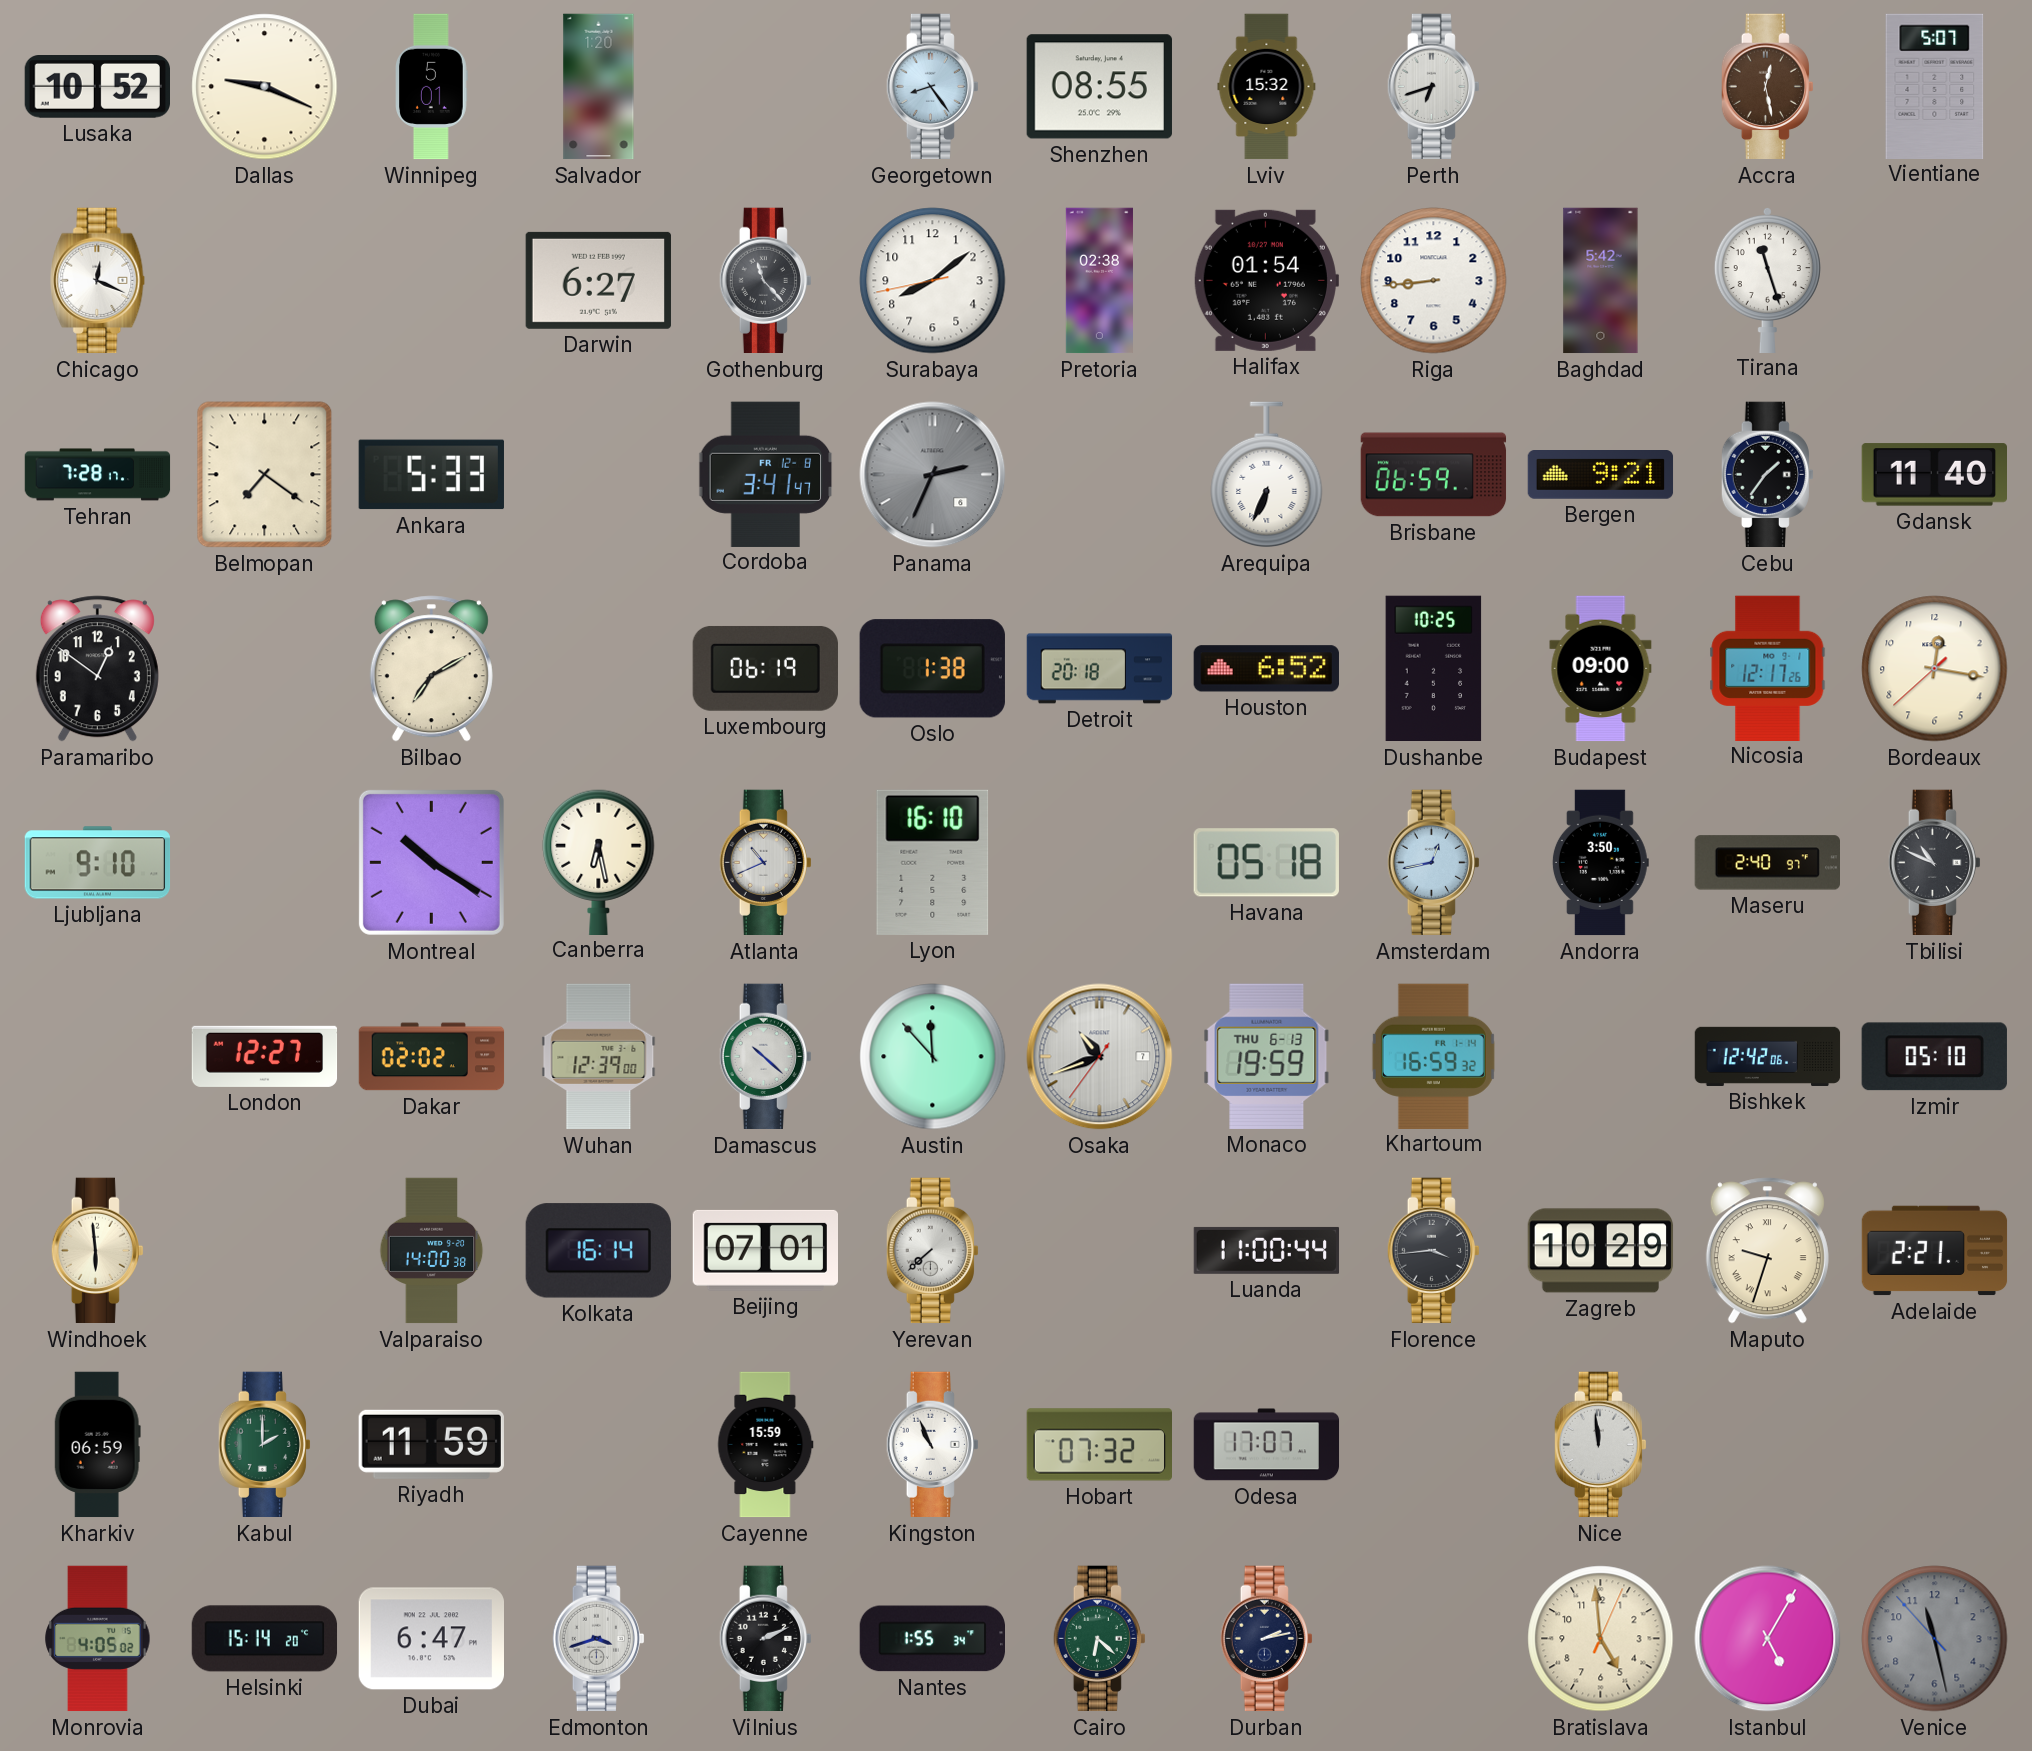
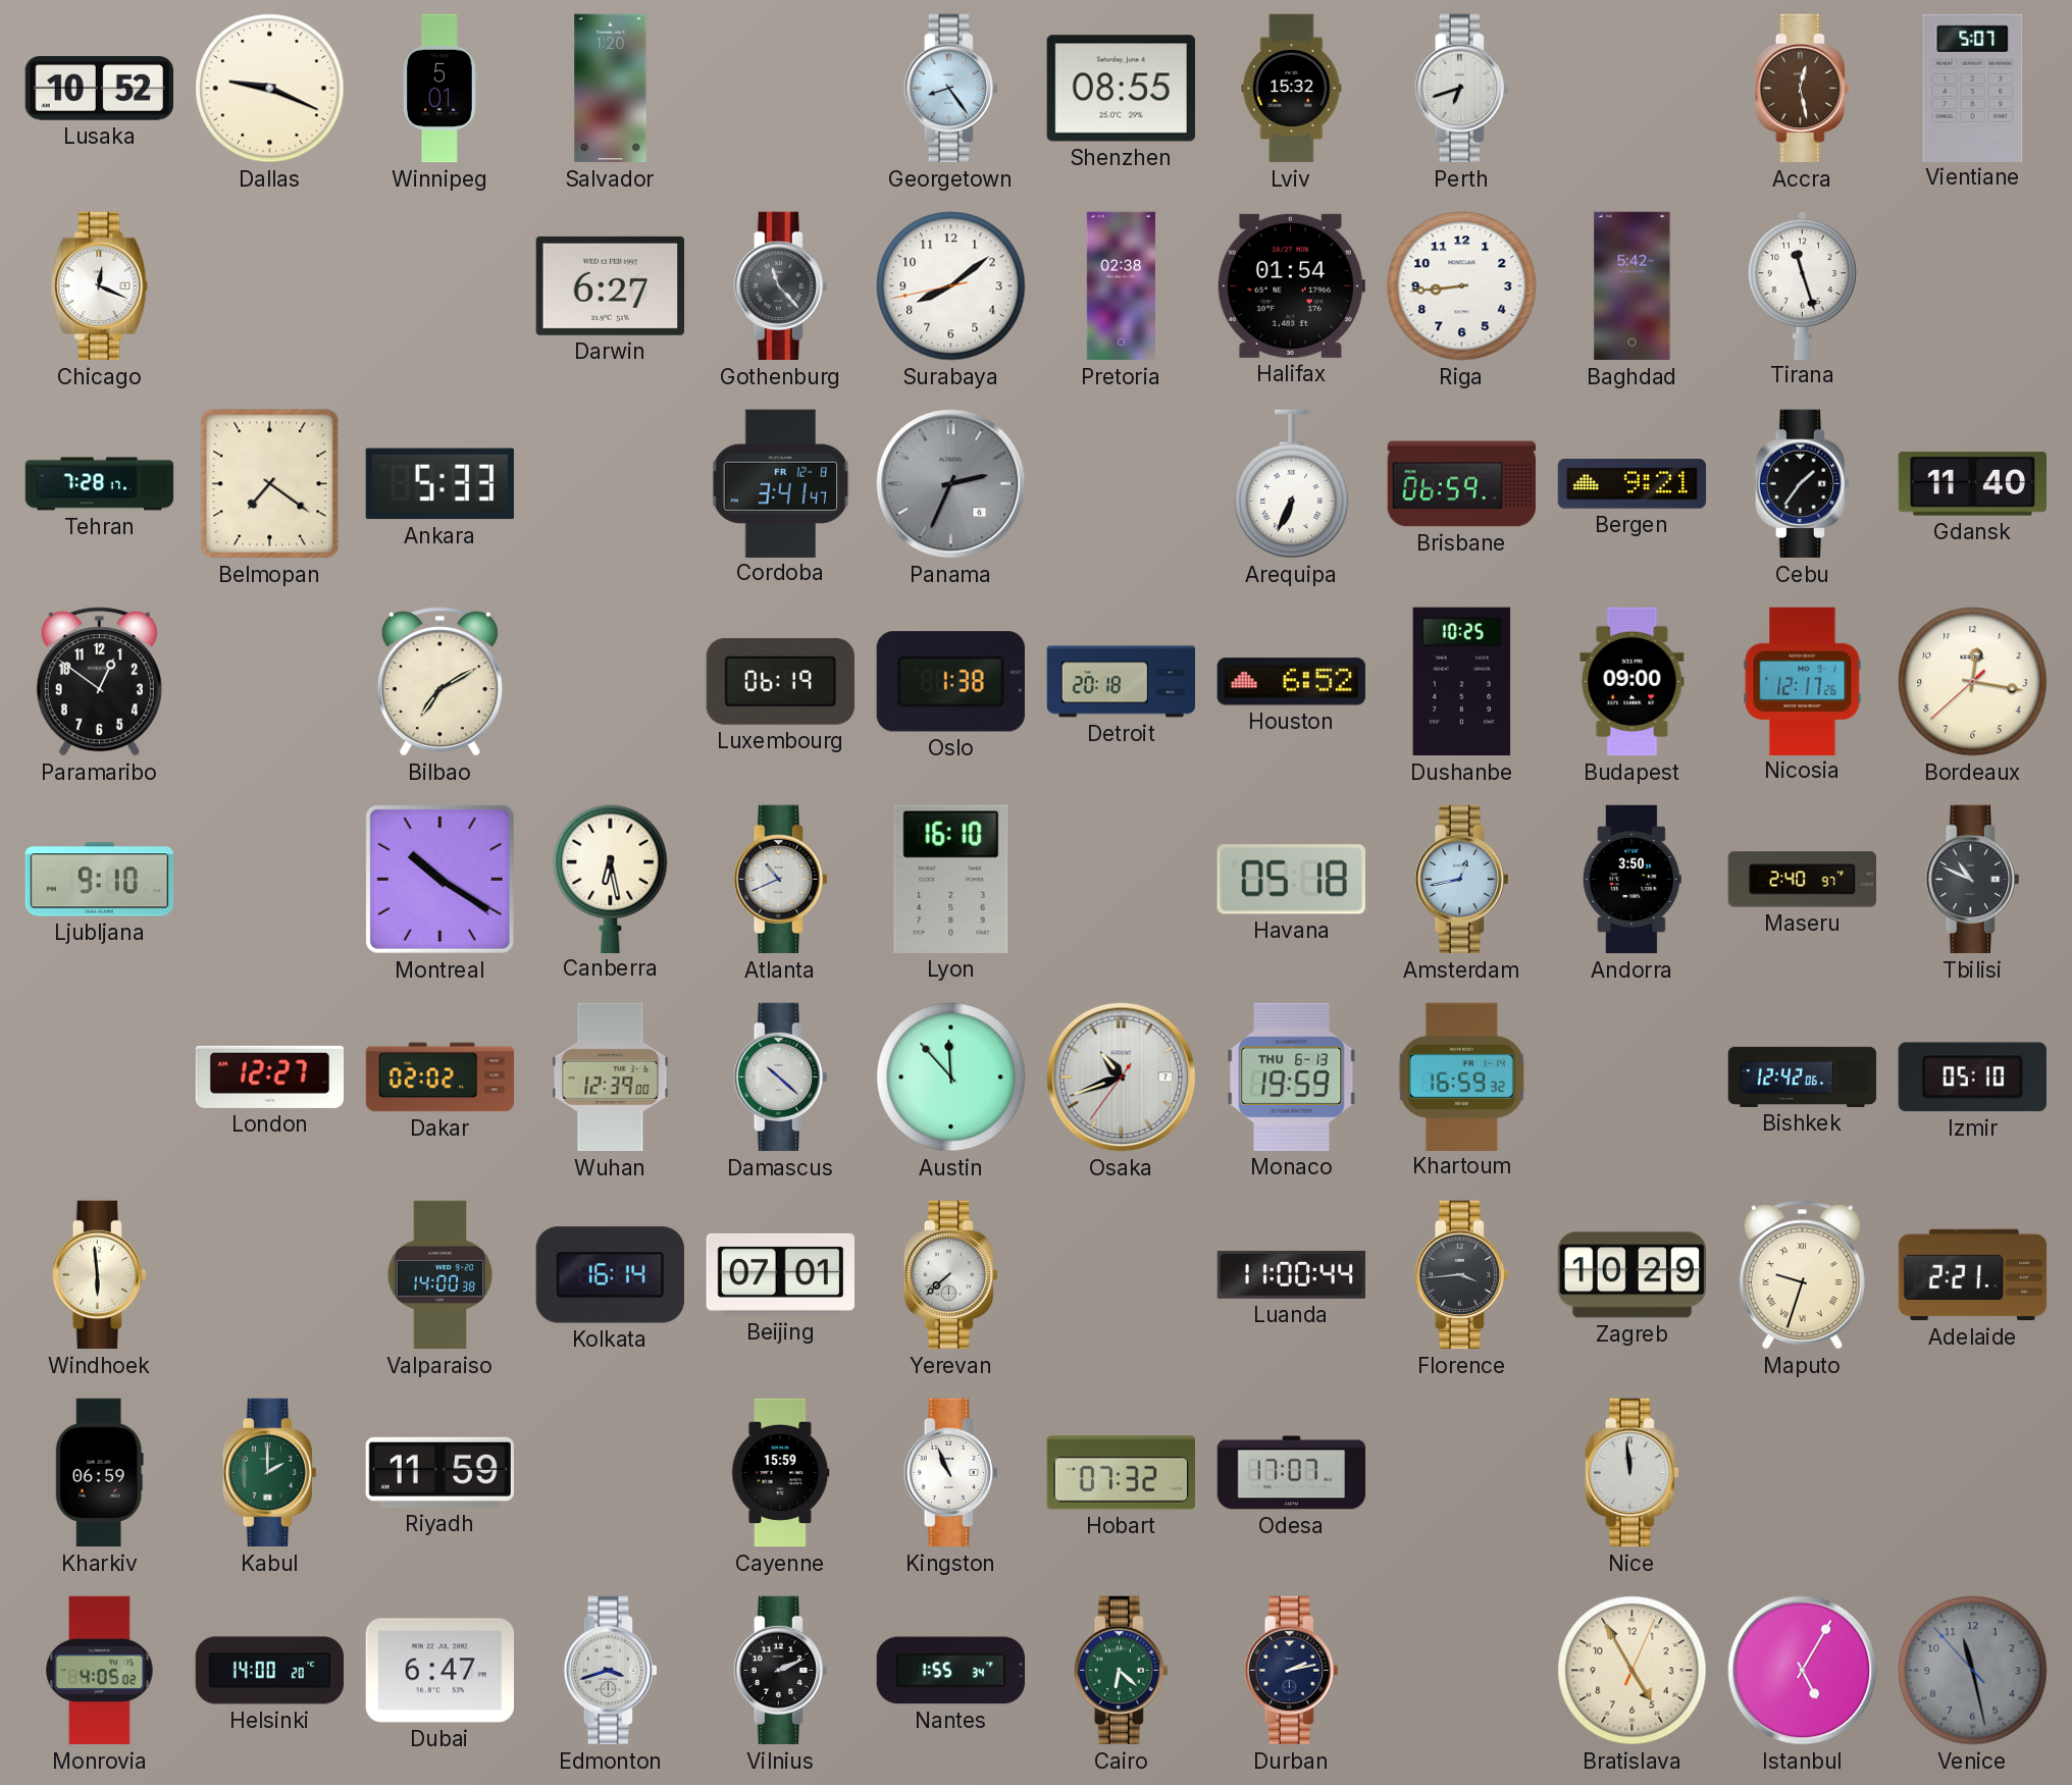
Helsinki: 15:14 -> 14:00 (270, 1671)
Bratislava: 4:59 -> 4:55 (1633, 1671)
